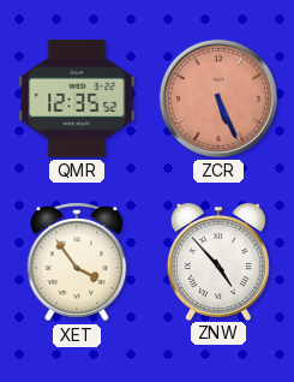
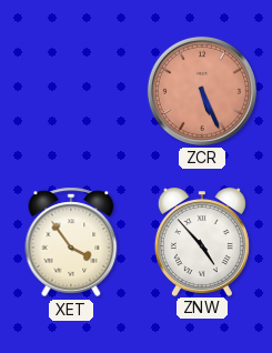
QMR: 12:35 -> none (77, 100)
